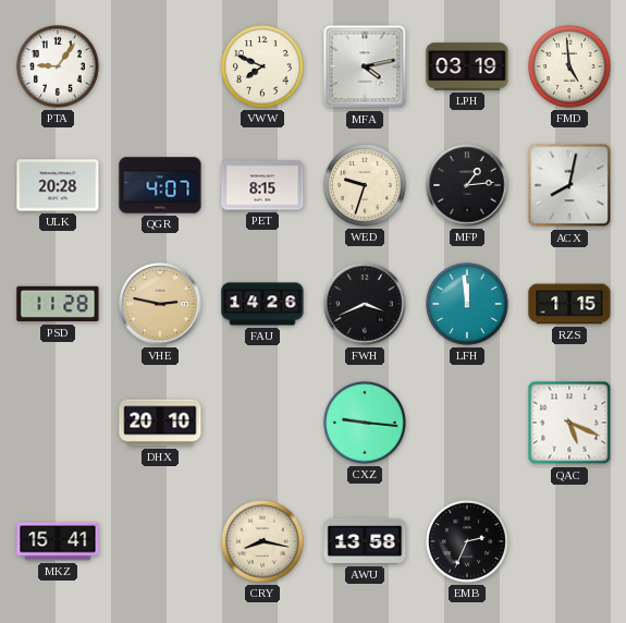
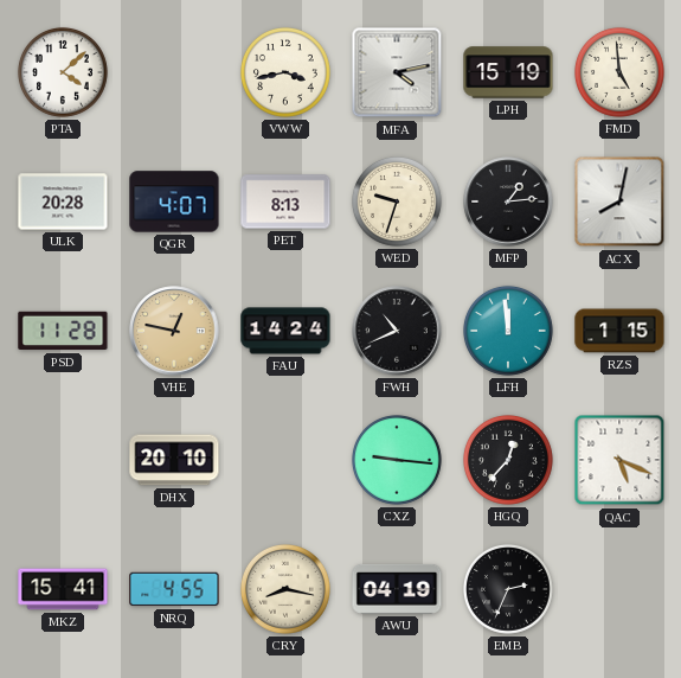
PTA: 9:06 -> 4:08 (63, 72)
VWW: 7:49 -> 3:43 (285, 72)
LPH: 03:19 -> 15:19 (508, 72)
PET: 8:15 -> 8:13 (285, 202)
VHE: 2:47 -> 12:47 (174, 331)
FAU: 14:26 -> 14:24 (285, 331)
FWH: 3:41 -> 10:41 (397, 331)
HGQ: none -> 12:37 (508, 460)
NRQ: none -> 4:55 (174, 589)
AWU: 13:58 -> 04:19 (397, 589)
